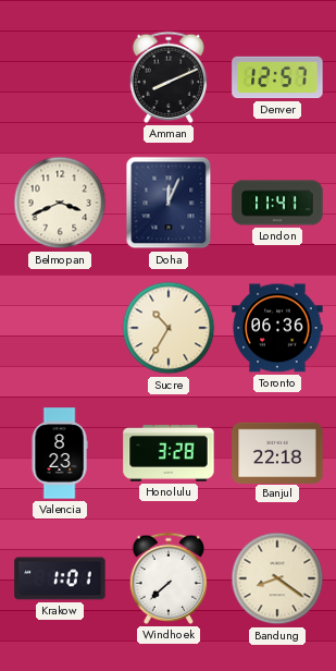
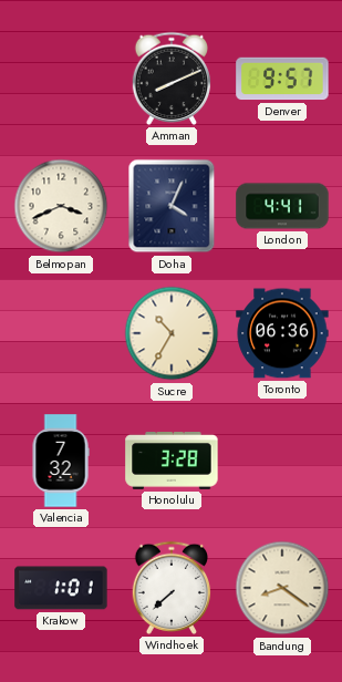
Denver: 12:57 -> 9:57 (282, 79)
Doha: 12:04 -> 4:04 (172, 206)
London: 11:41 -> 4:41 (282, 206)
Valencia: 8:23 -> 7:32 (61, 461)
Banjul: 22:18 -> none (277, 452)
